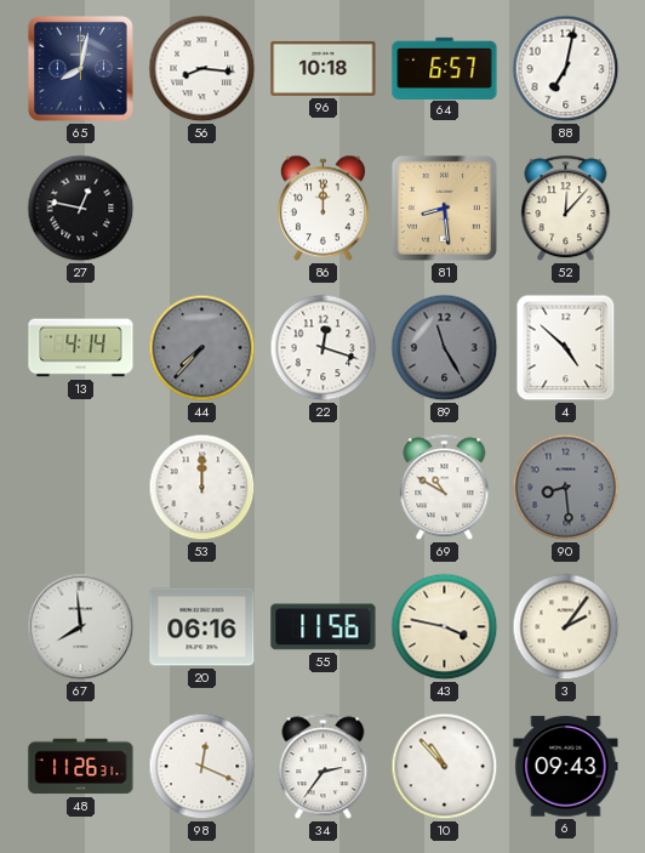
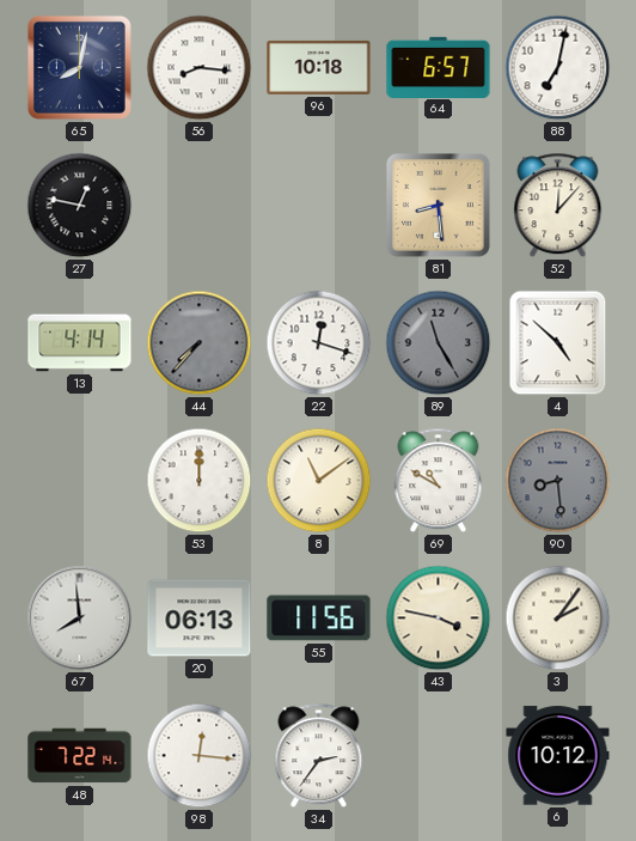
86: 12:00 -> none (322, 209)
8: none -> 11:09 (319, 481)
20: 06:16 -> 06:13 (200, 618)
48: 11:26 -> 7:22 (80, 756)
98: 12:19 -> 12:16 (200, 756)
10: 10:53 -> none (445, 767)
6: 09:43 -> 10:12 (558, 756)
